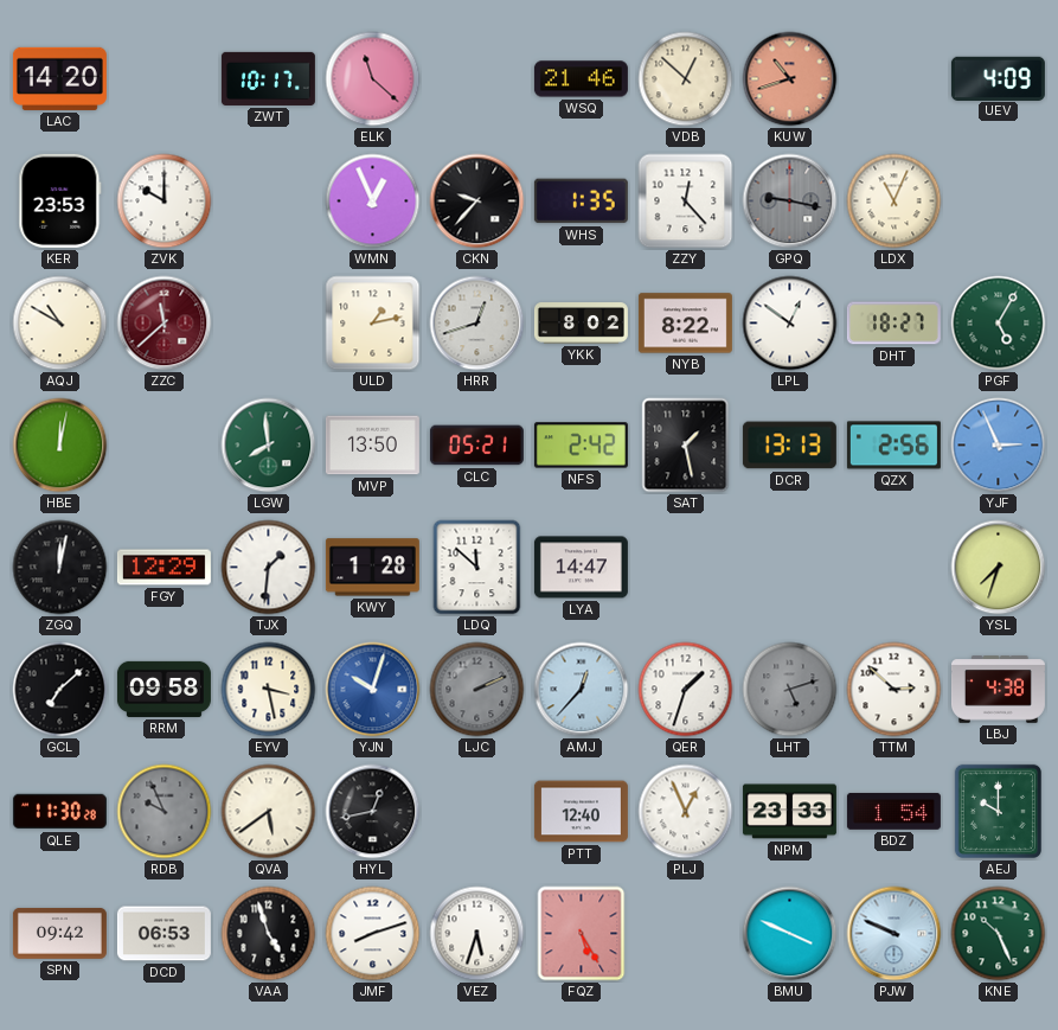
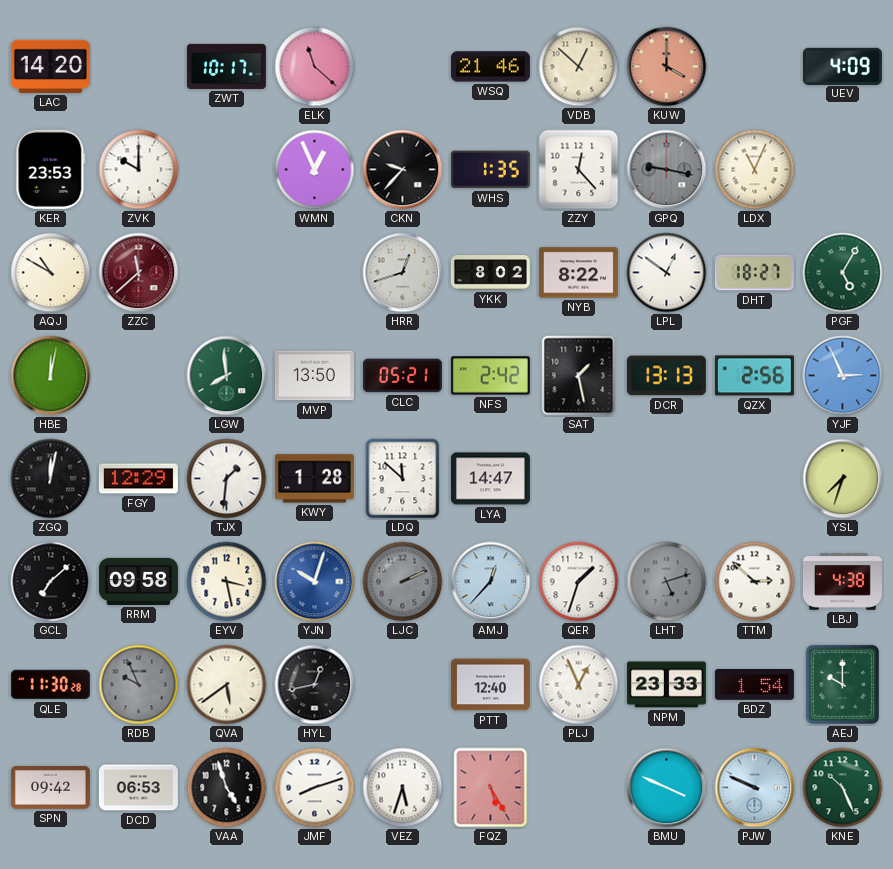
KUW: 10:42 -> 4:00 (667, 67)
ULD: 1:13 -> none (373, 324)
